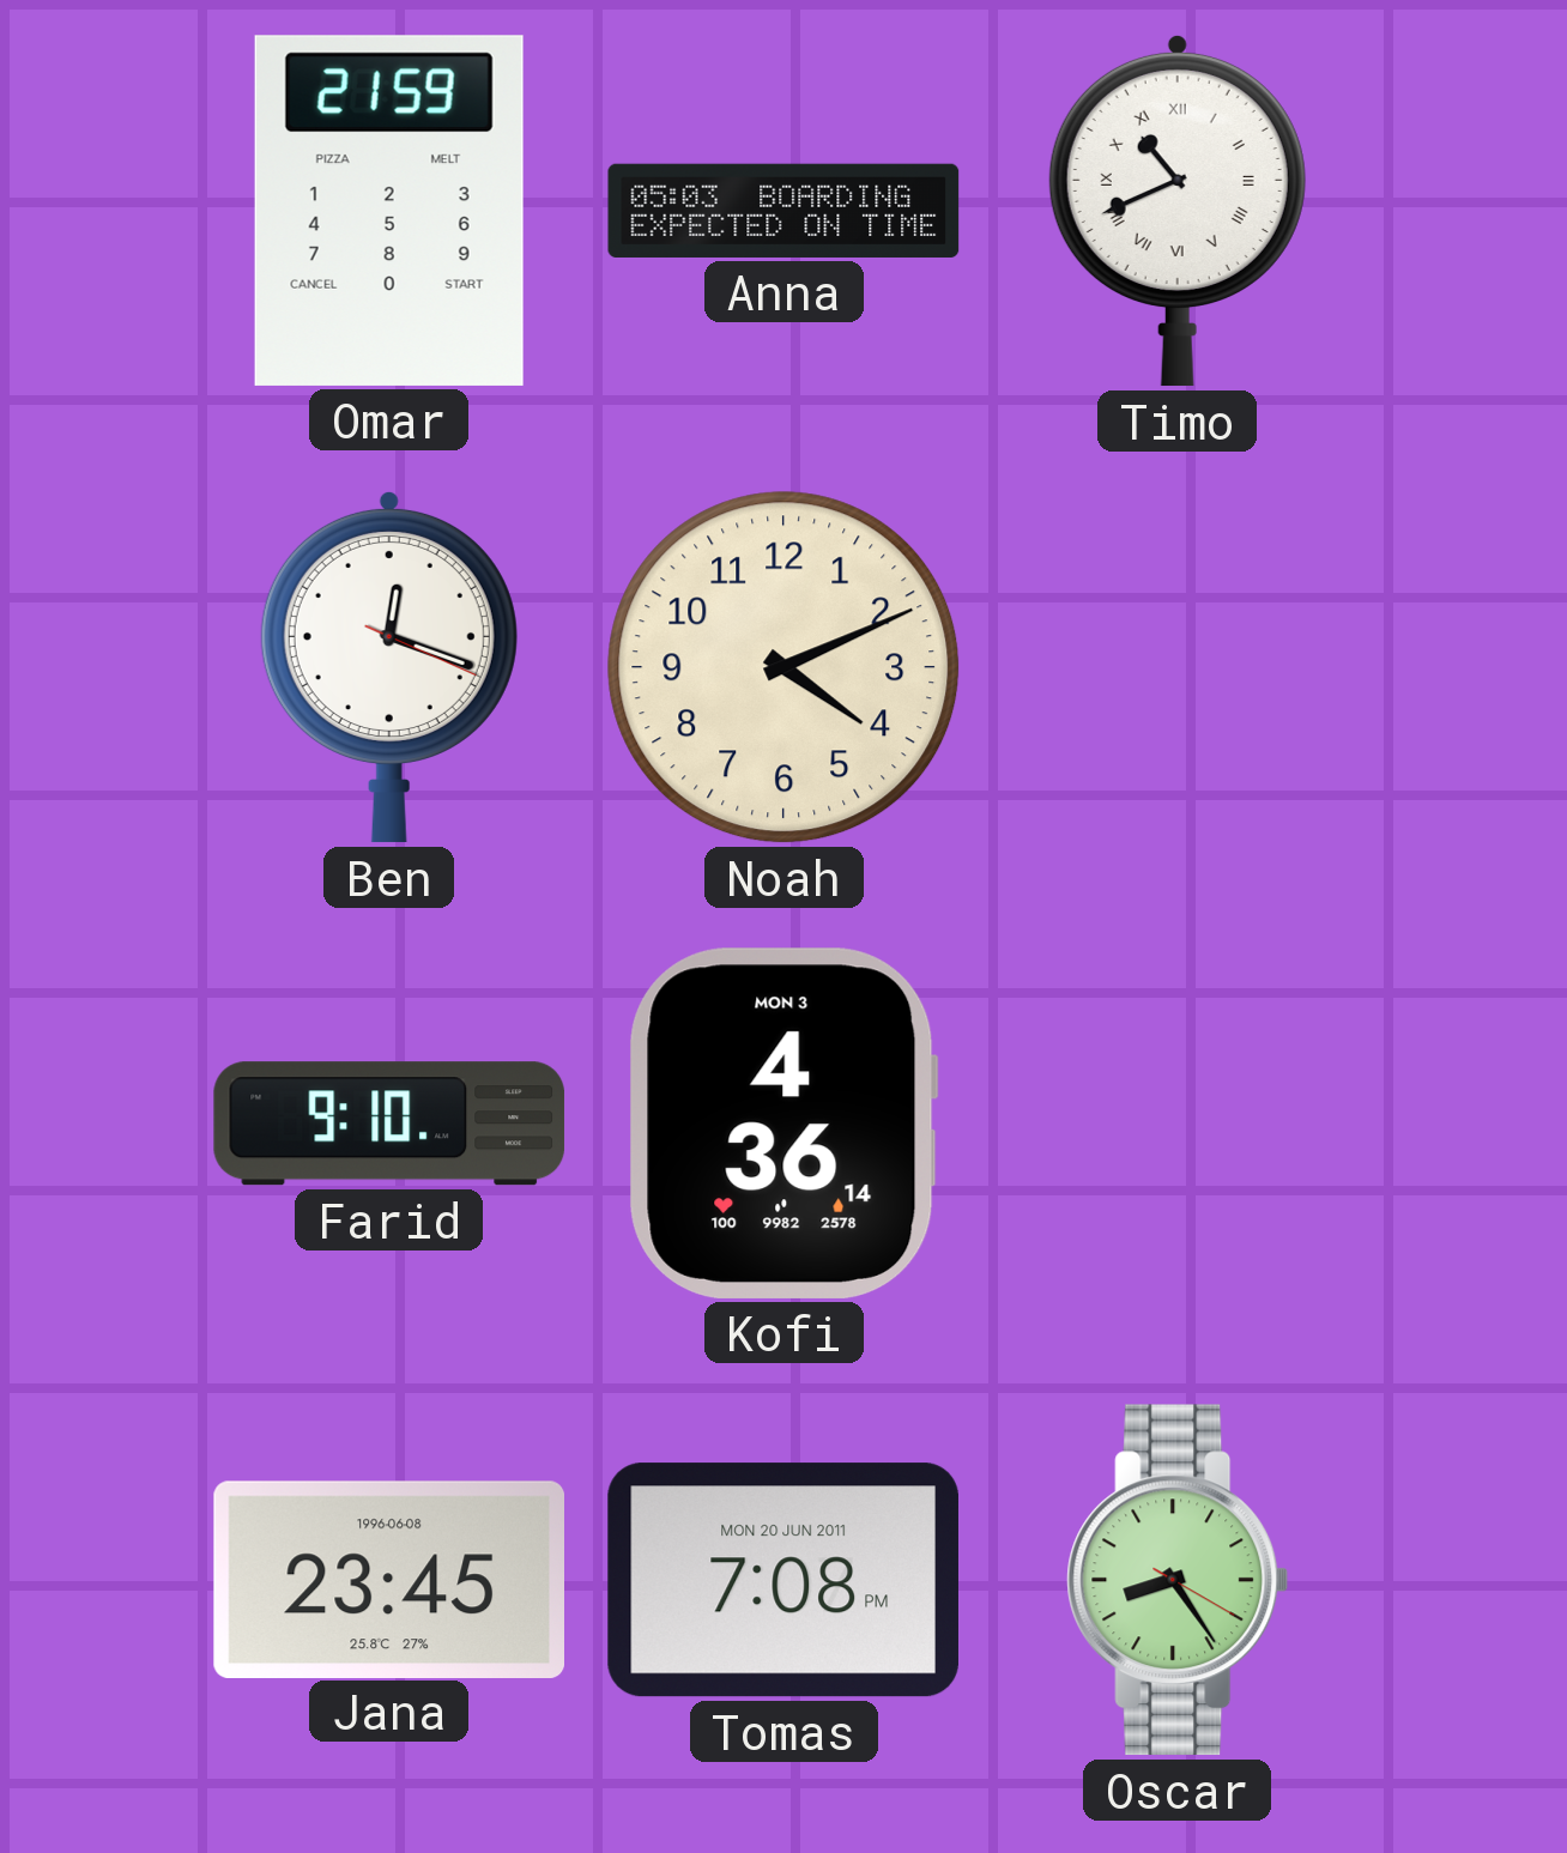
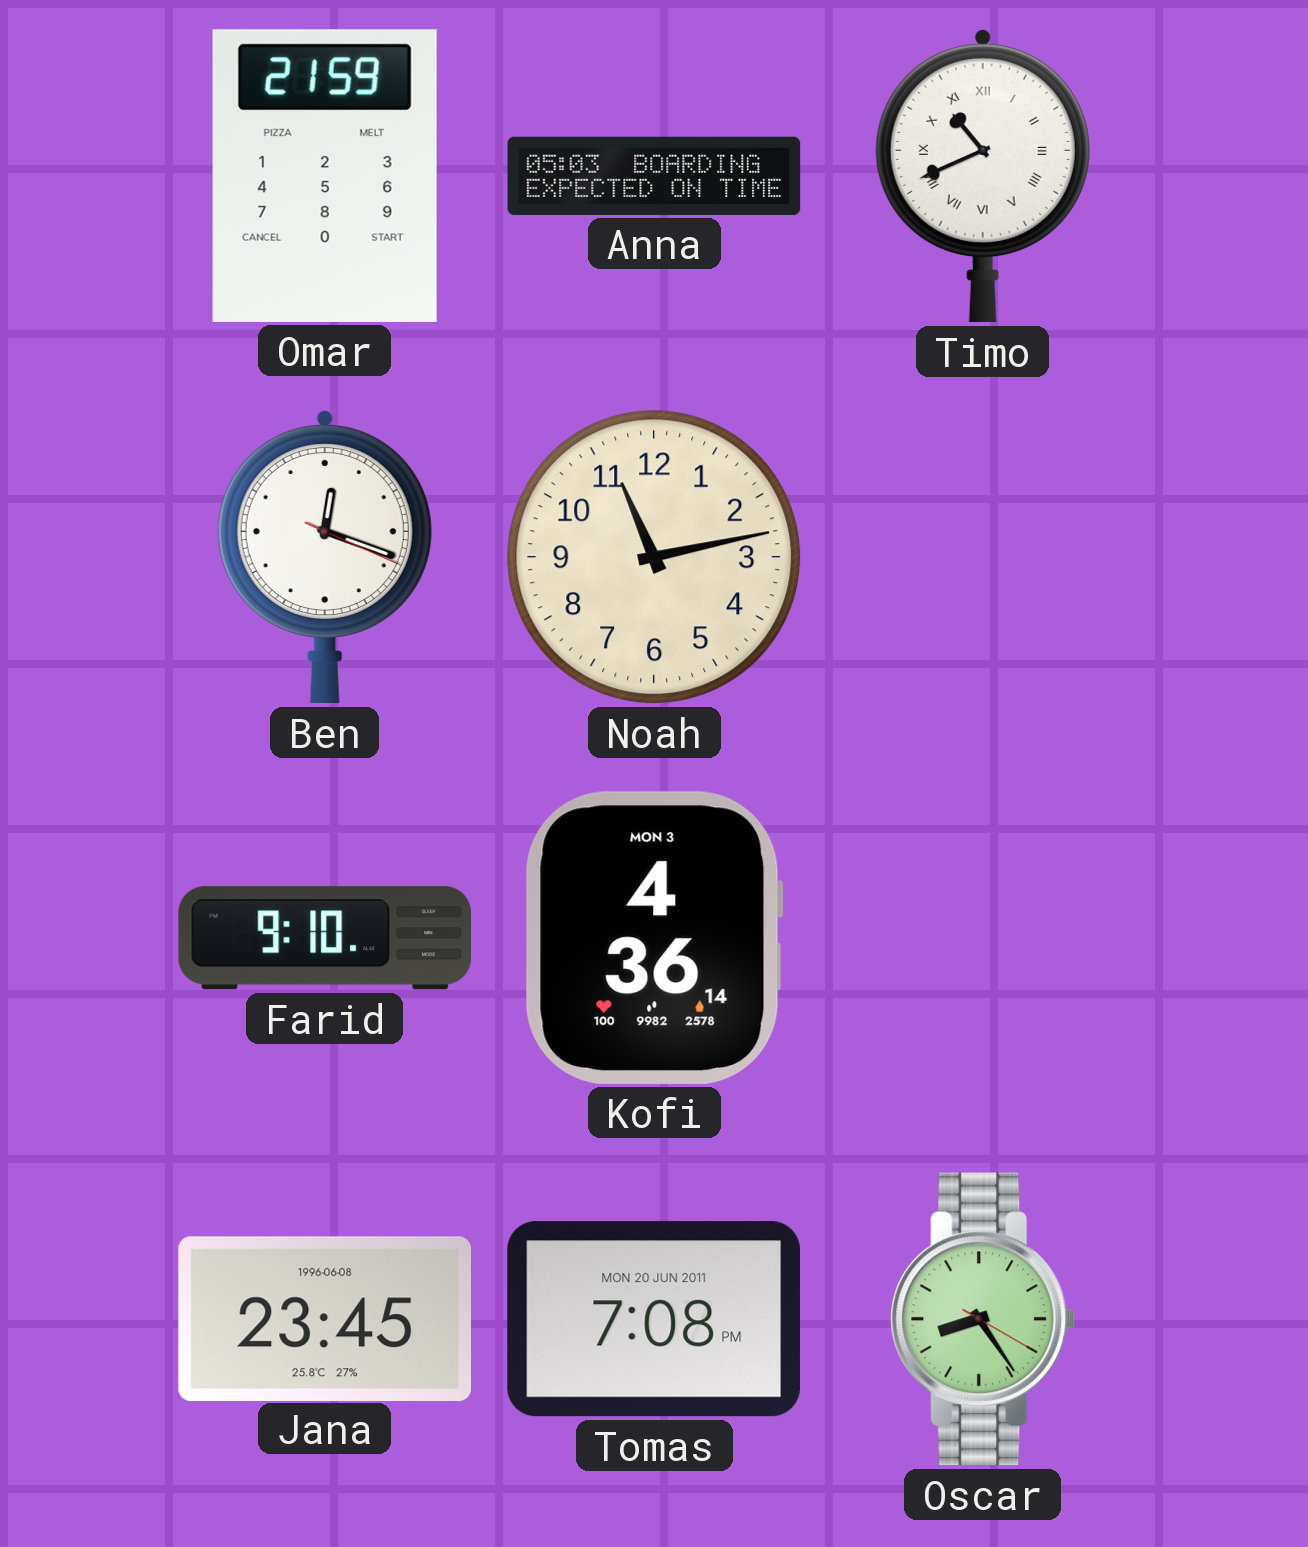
Noah: 4:11 -> 11:13 (654, 557)
